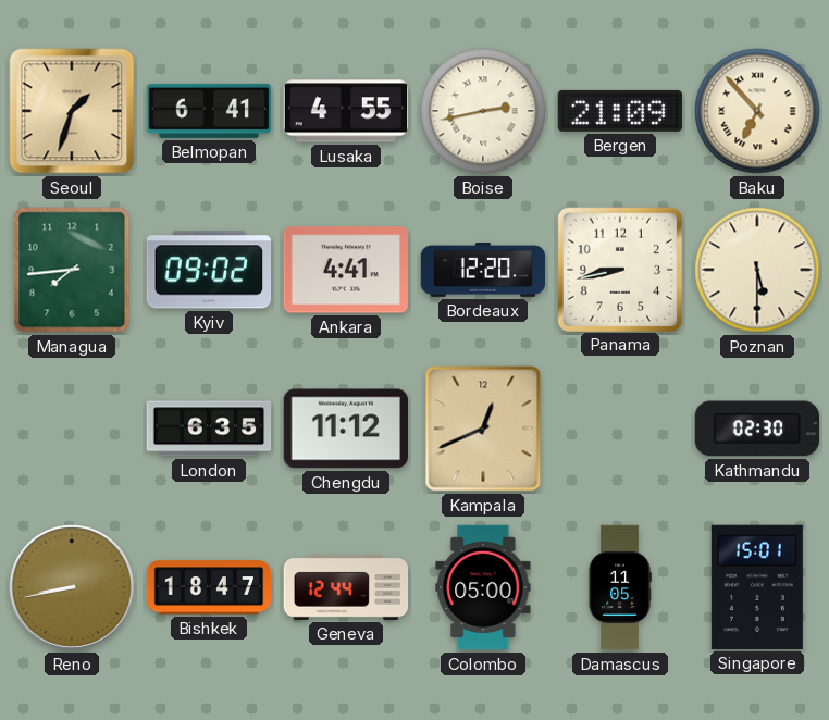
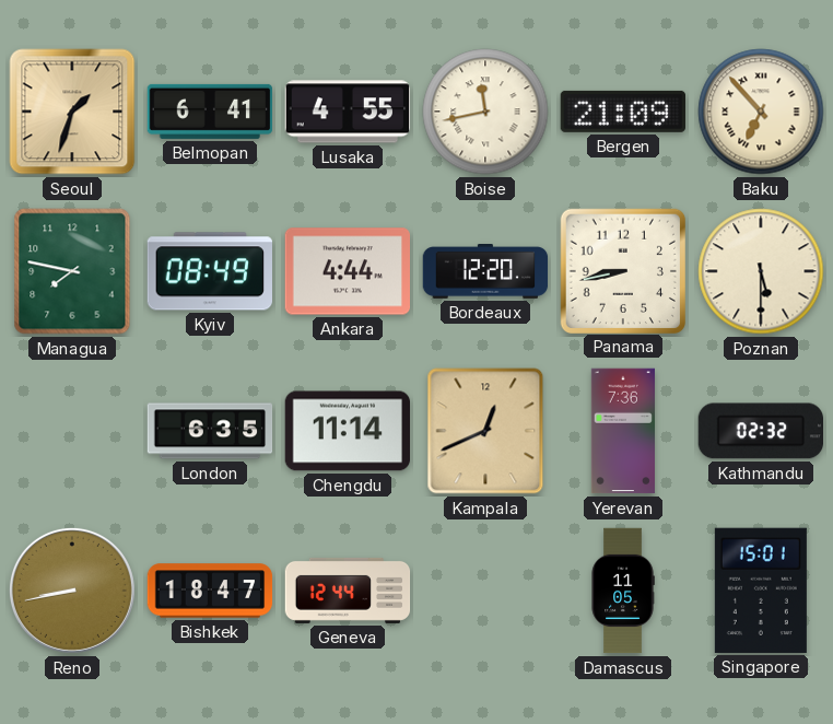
Boise: 2:43 -> 11:43 (485, 112)
Managua: 7:44 -> 7:47 (72, 271)
Kyiv: 09:02 -> 08:49 (209, 271)
Ankara: 4:41 -> 4:44 (347, 271)
Chengdu: 11:12 -> 11:14 (347, 431)
Yerevan: none -> 7:36 (623, 431)
Kathmandu: 02:30 -> 02:32 (760, 431)
Colombo: 05:00 -> none (483, 587)
